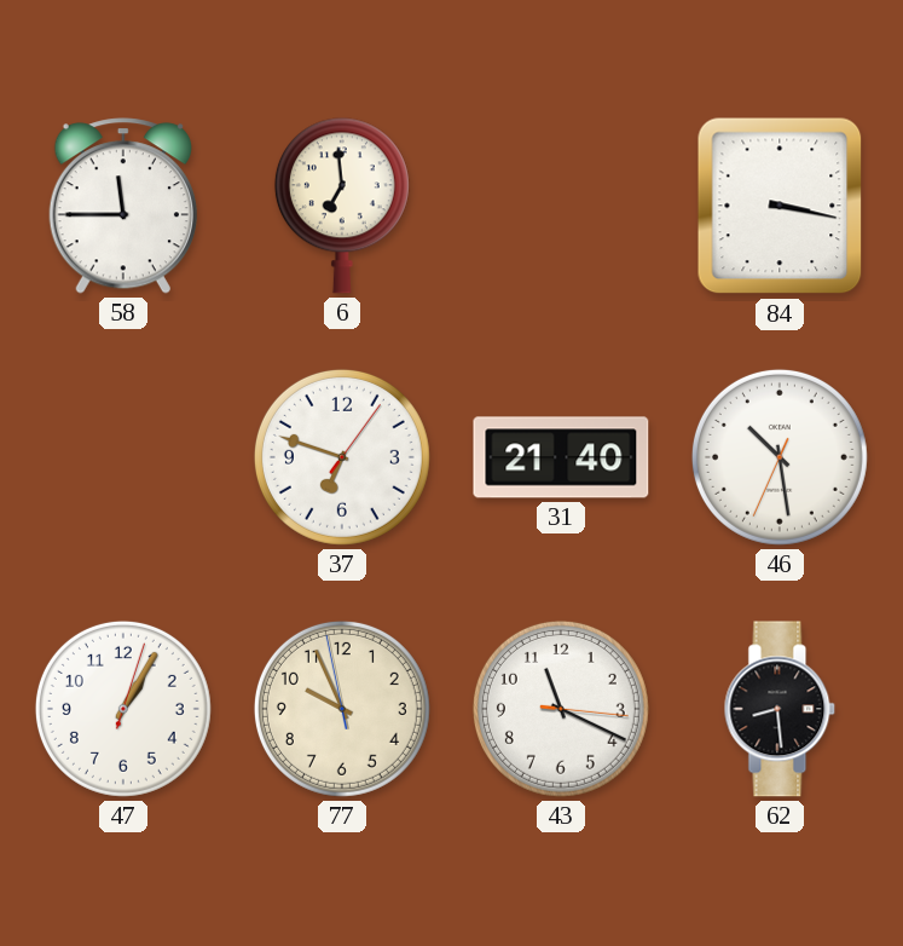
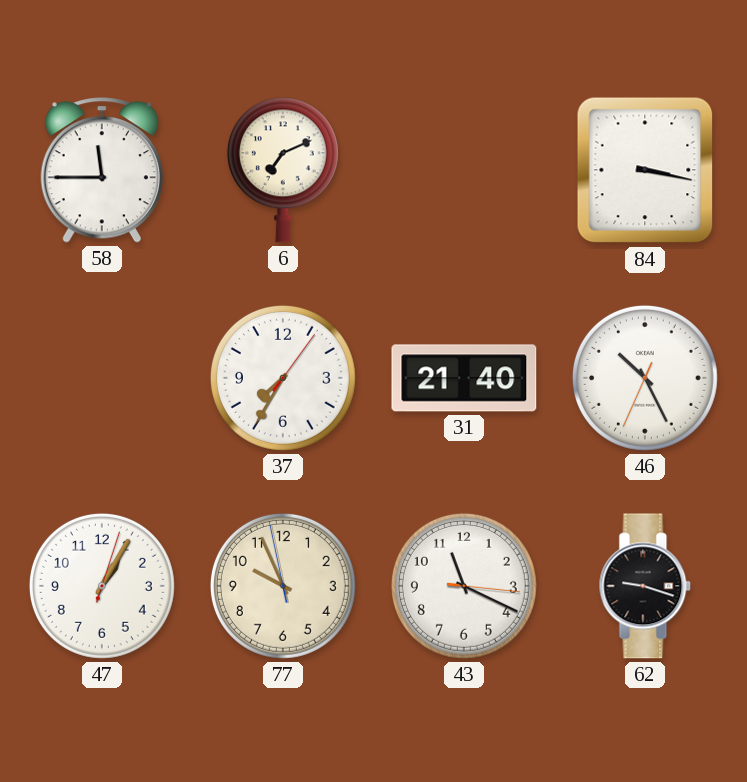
6: 6:59 -> 7:11 (283, 170)
37: 6:48 -> 7:35 (283, 378)
46: 10:28 -> 10:25 (645, 378)
62: 8:29 -> 9:18 (645, 586)
